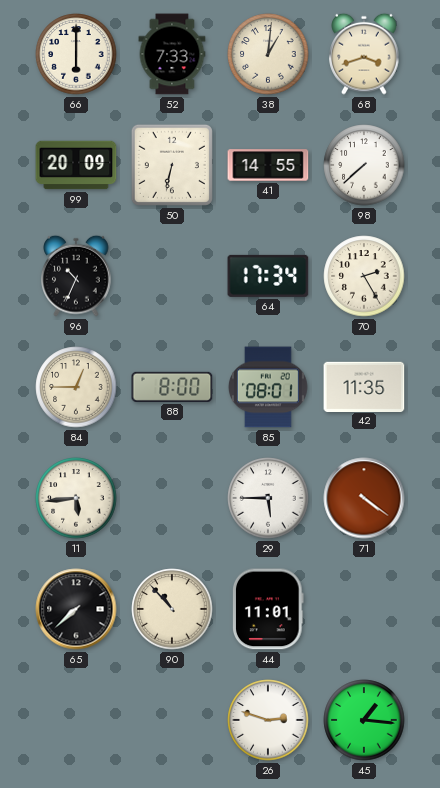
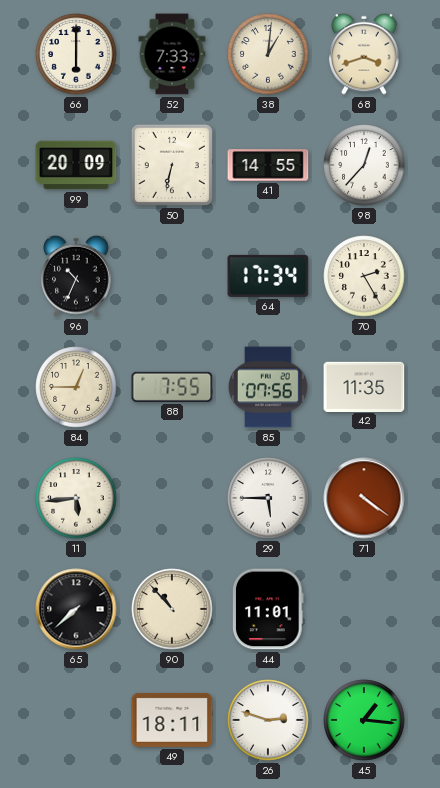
98: 7:38 -> 12:37 (364, 165)
88: 8:00 -> 7:55 (172, 387)
85: 08:01 -> 07:56 (268, 387)
49: none -> 18:11 (172, 720)
